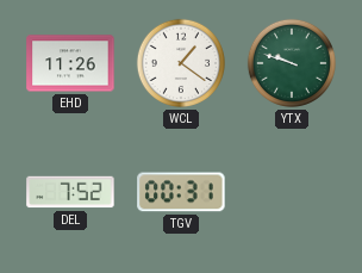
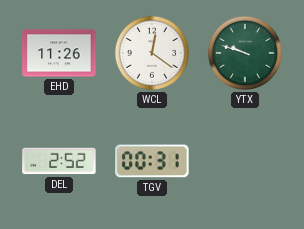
WCL: 1:21 -> 12:21 (152, 53)
DEL: 7:52 -> 2:52 (59, 161)
